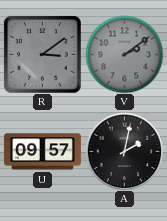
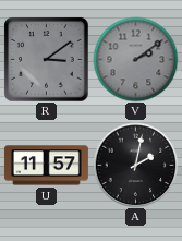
U: 09:57 -> 11:57 (46, 166)
